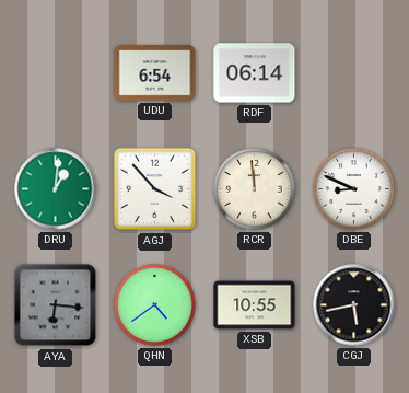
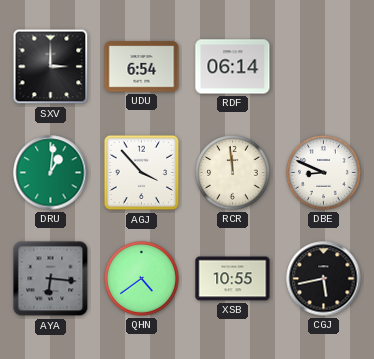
SXV: none -> 3:00 (51, 67)
